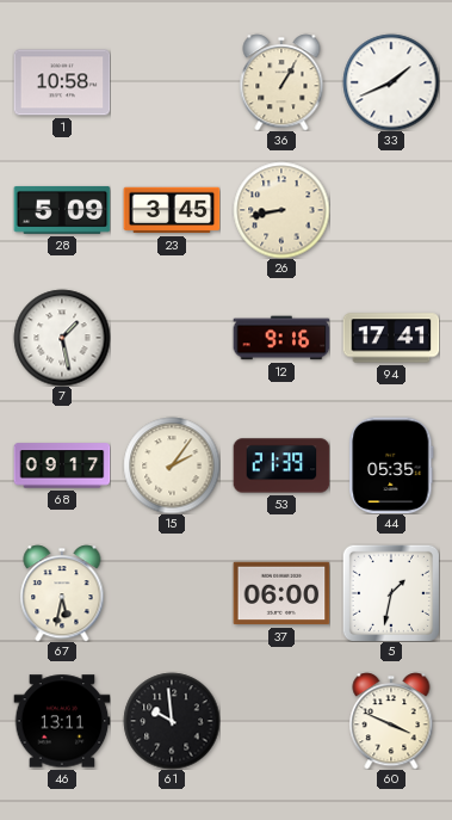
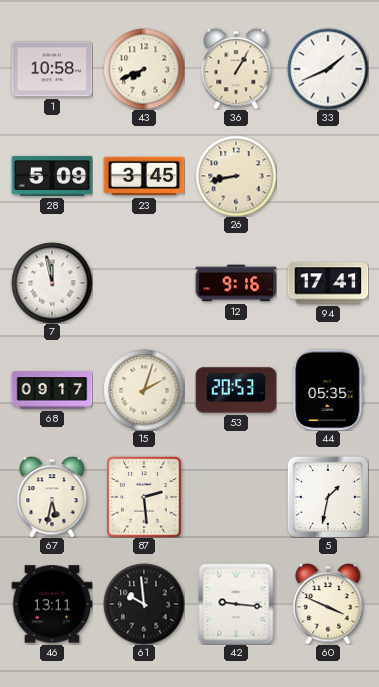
43: none -> 7:41 (144, 69)
7: 1:28 -> 11:58 (52, 283)
15: 2:06 -> 2:03 (144, 390)
53: 21:39 -> 20:53 (236, 390)
87: none -> 2:29 (144, 497)
37: 06:00 -> none (281, 593)
42: none -> 9:16 (236, 604)
